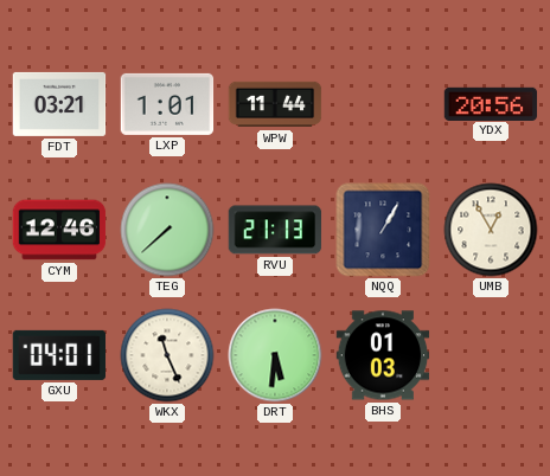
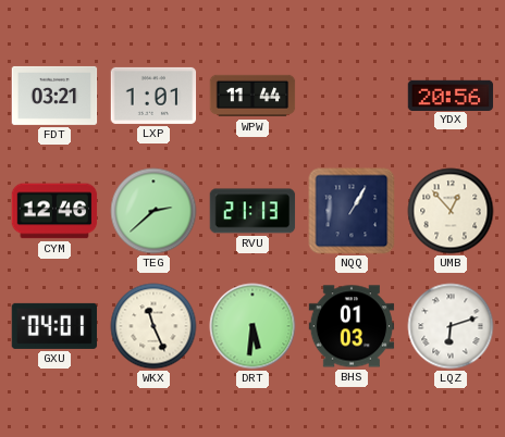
TEG: 7:38 -> 2:38 (153, 211)
UMB: 12:55 -> 12:53 (451, 211)
LQZ: none -> 6:12 (451, 326)
